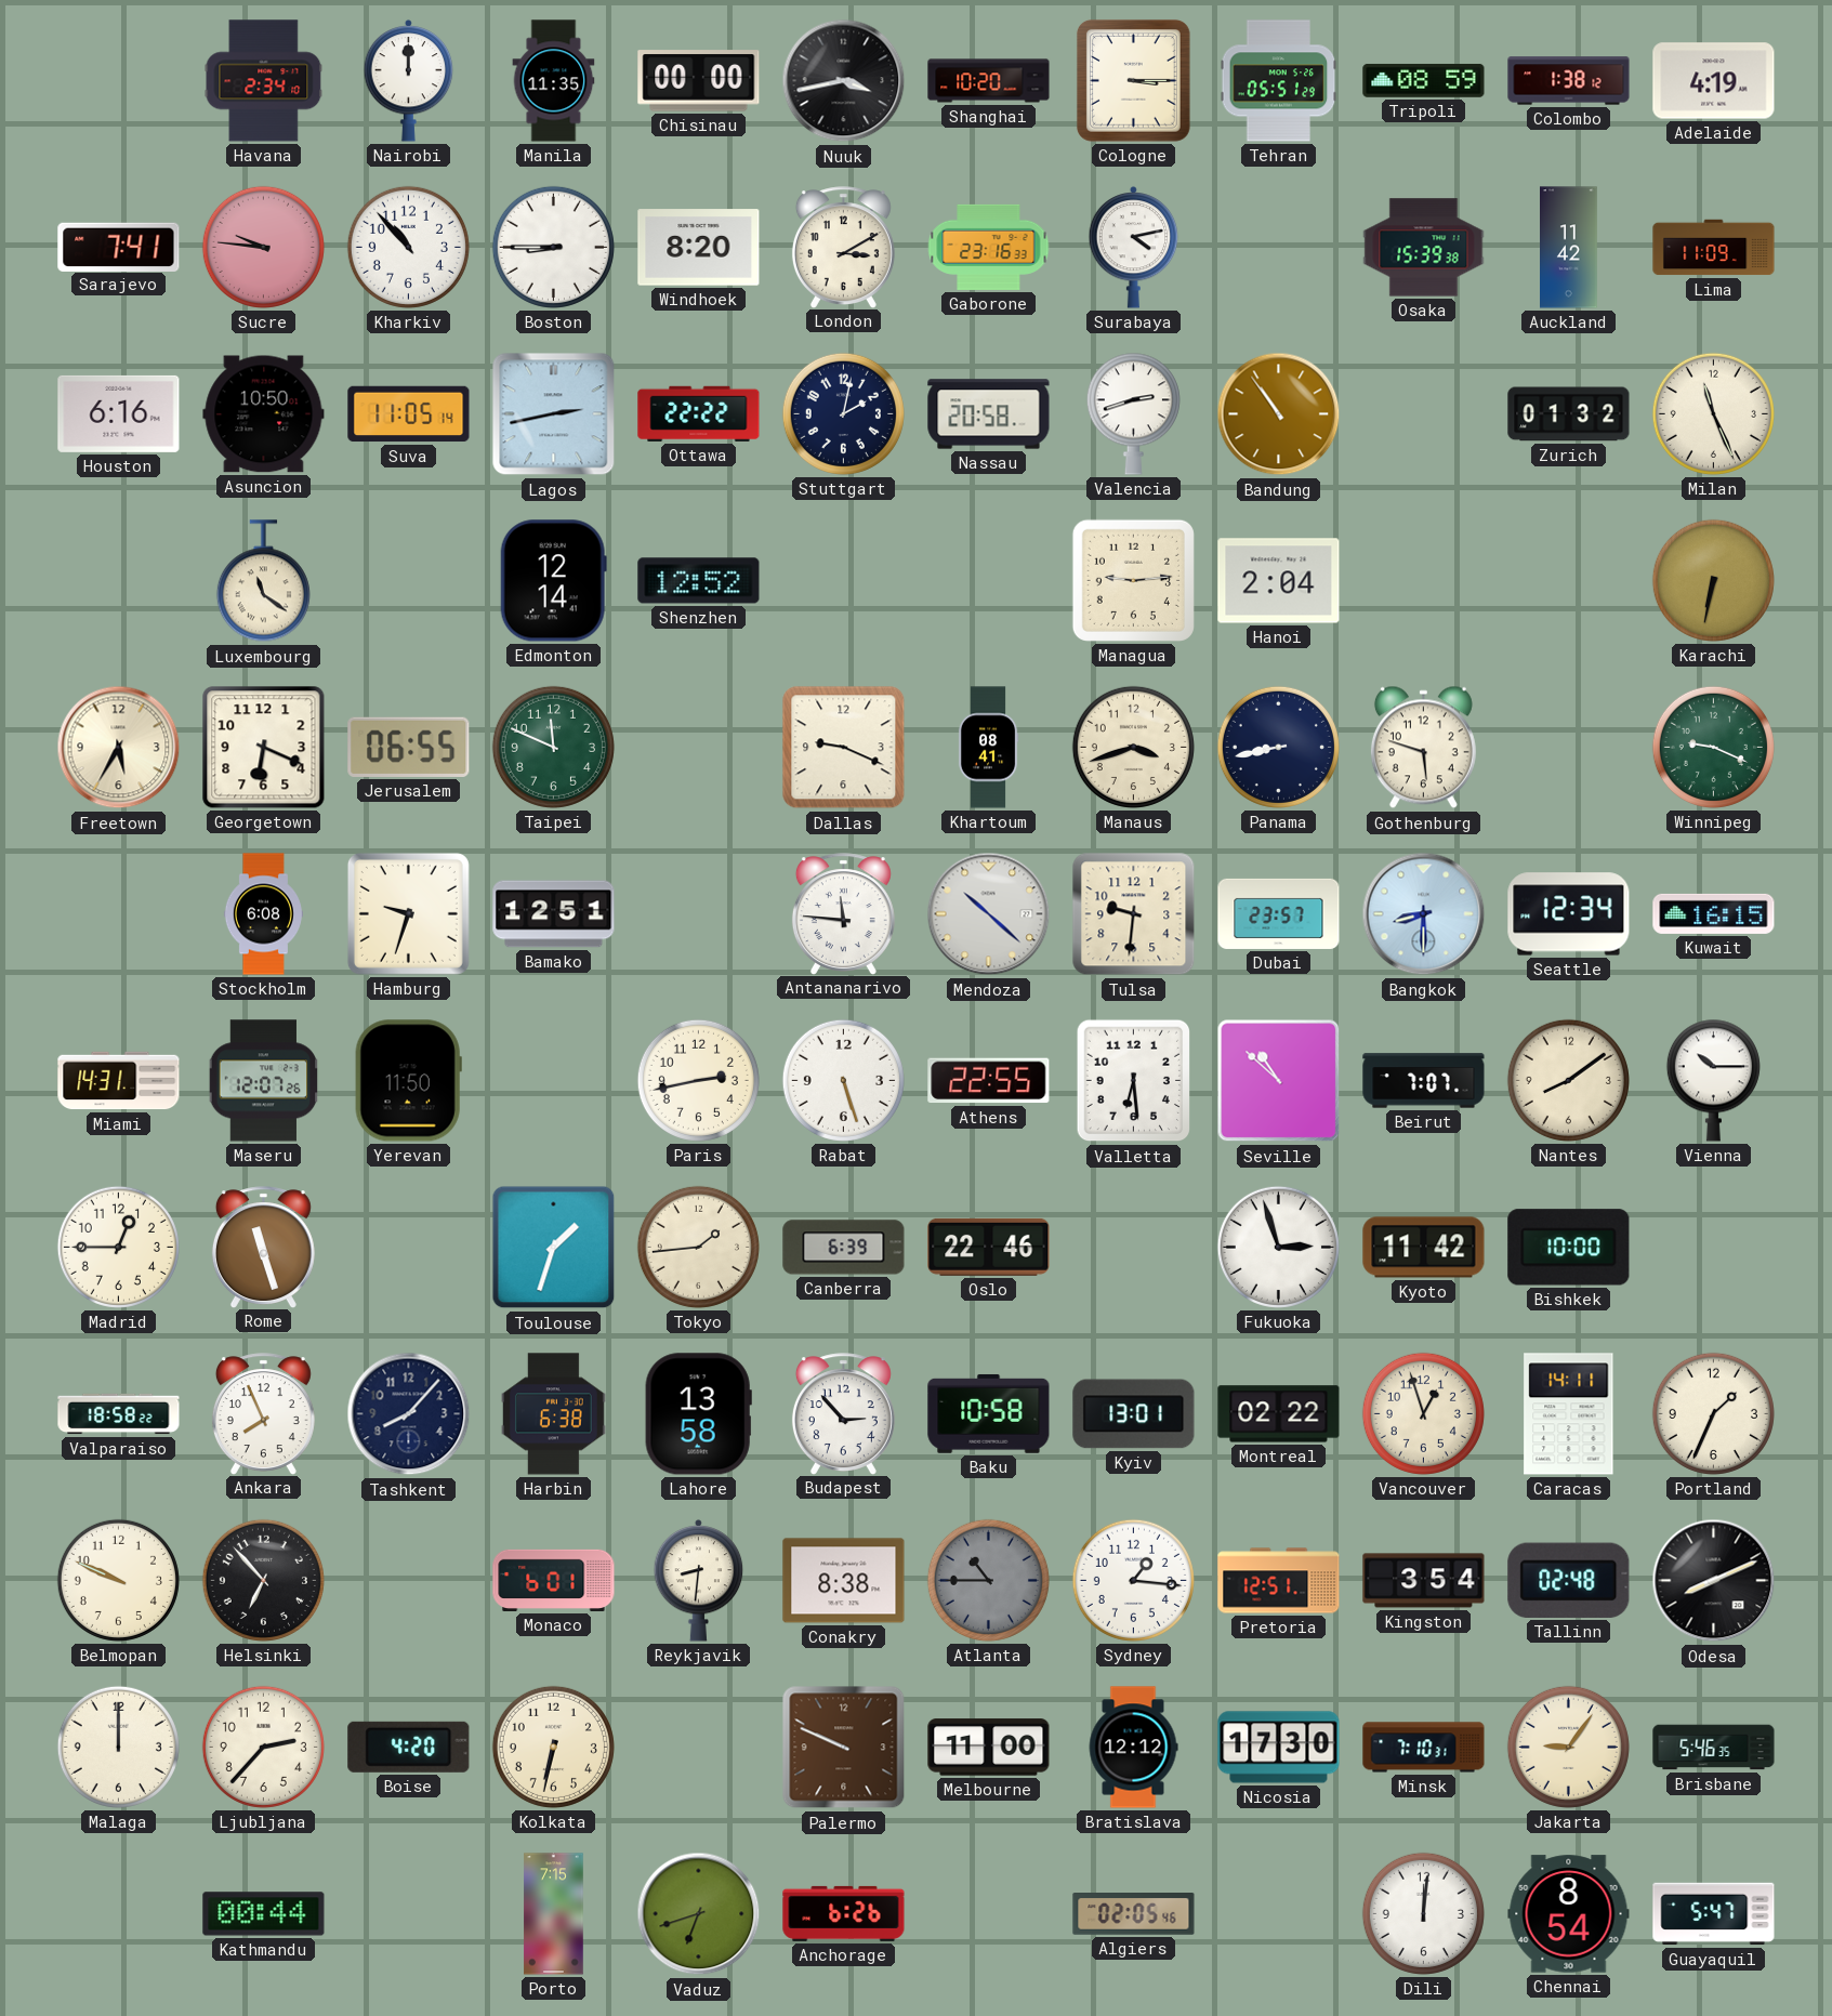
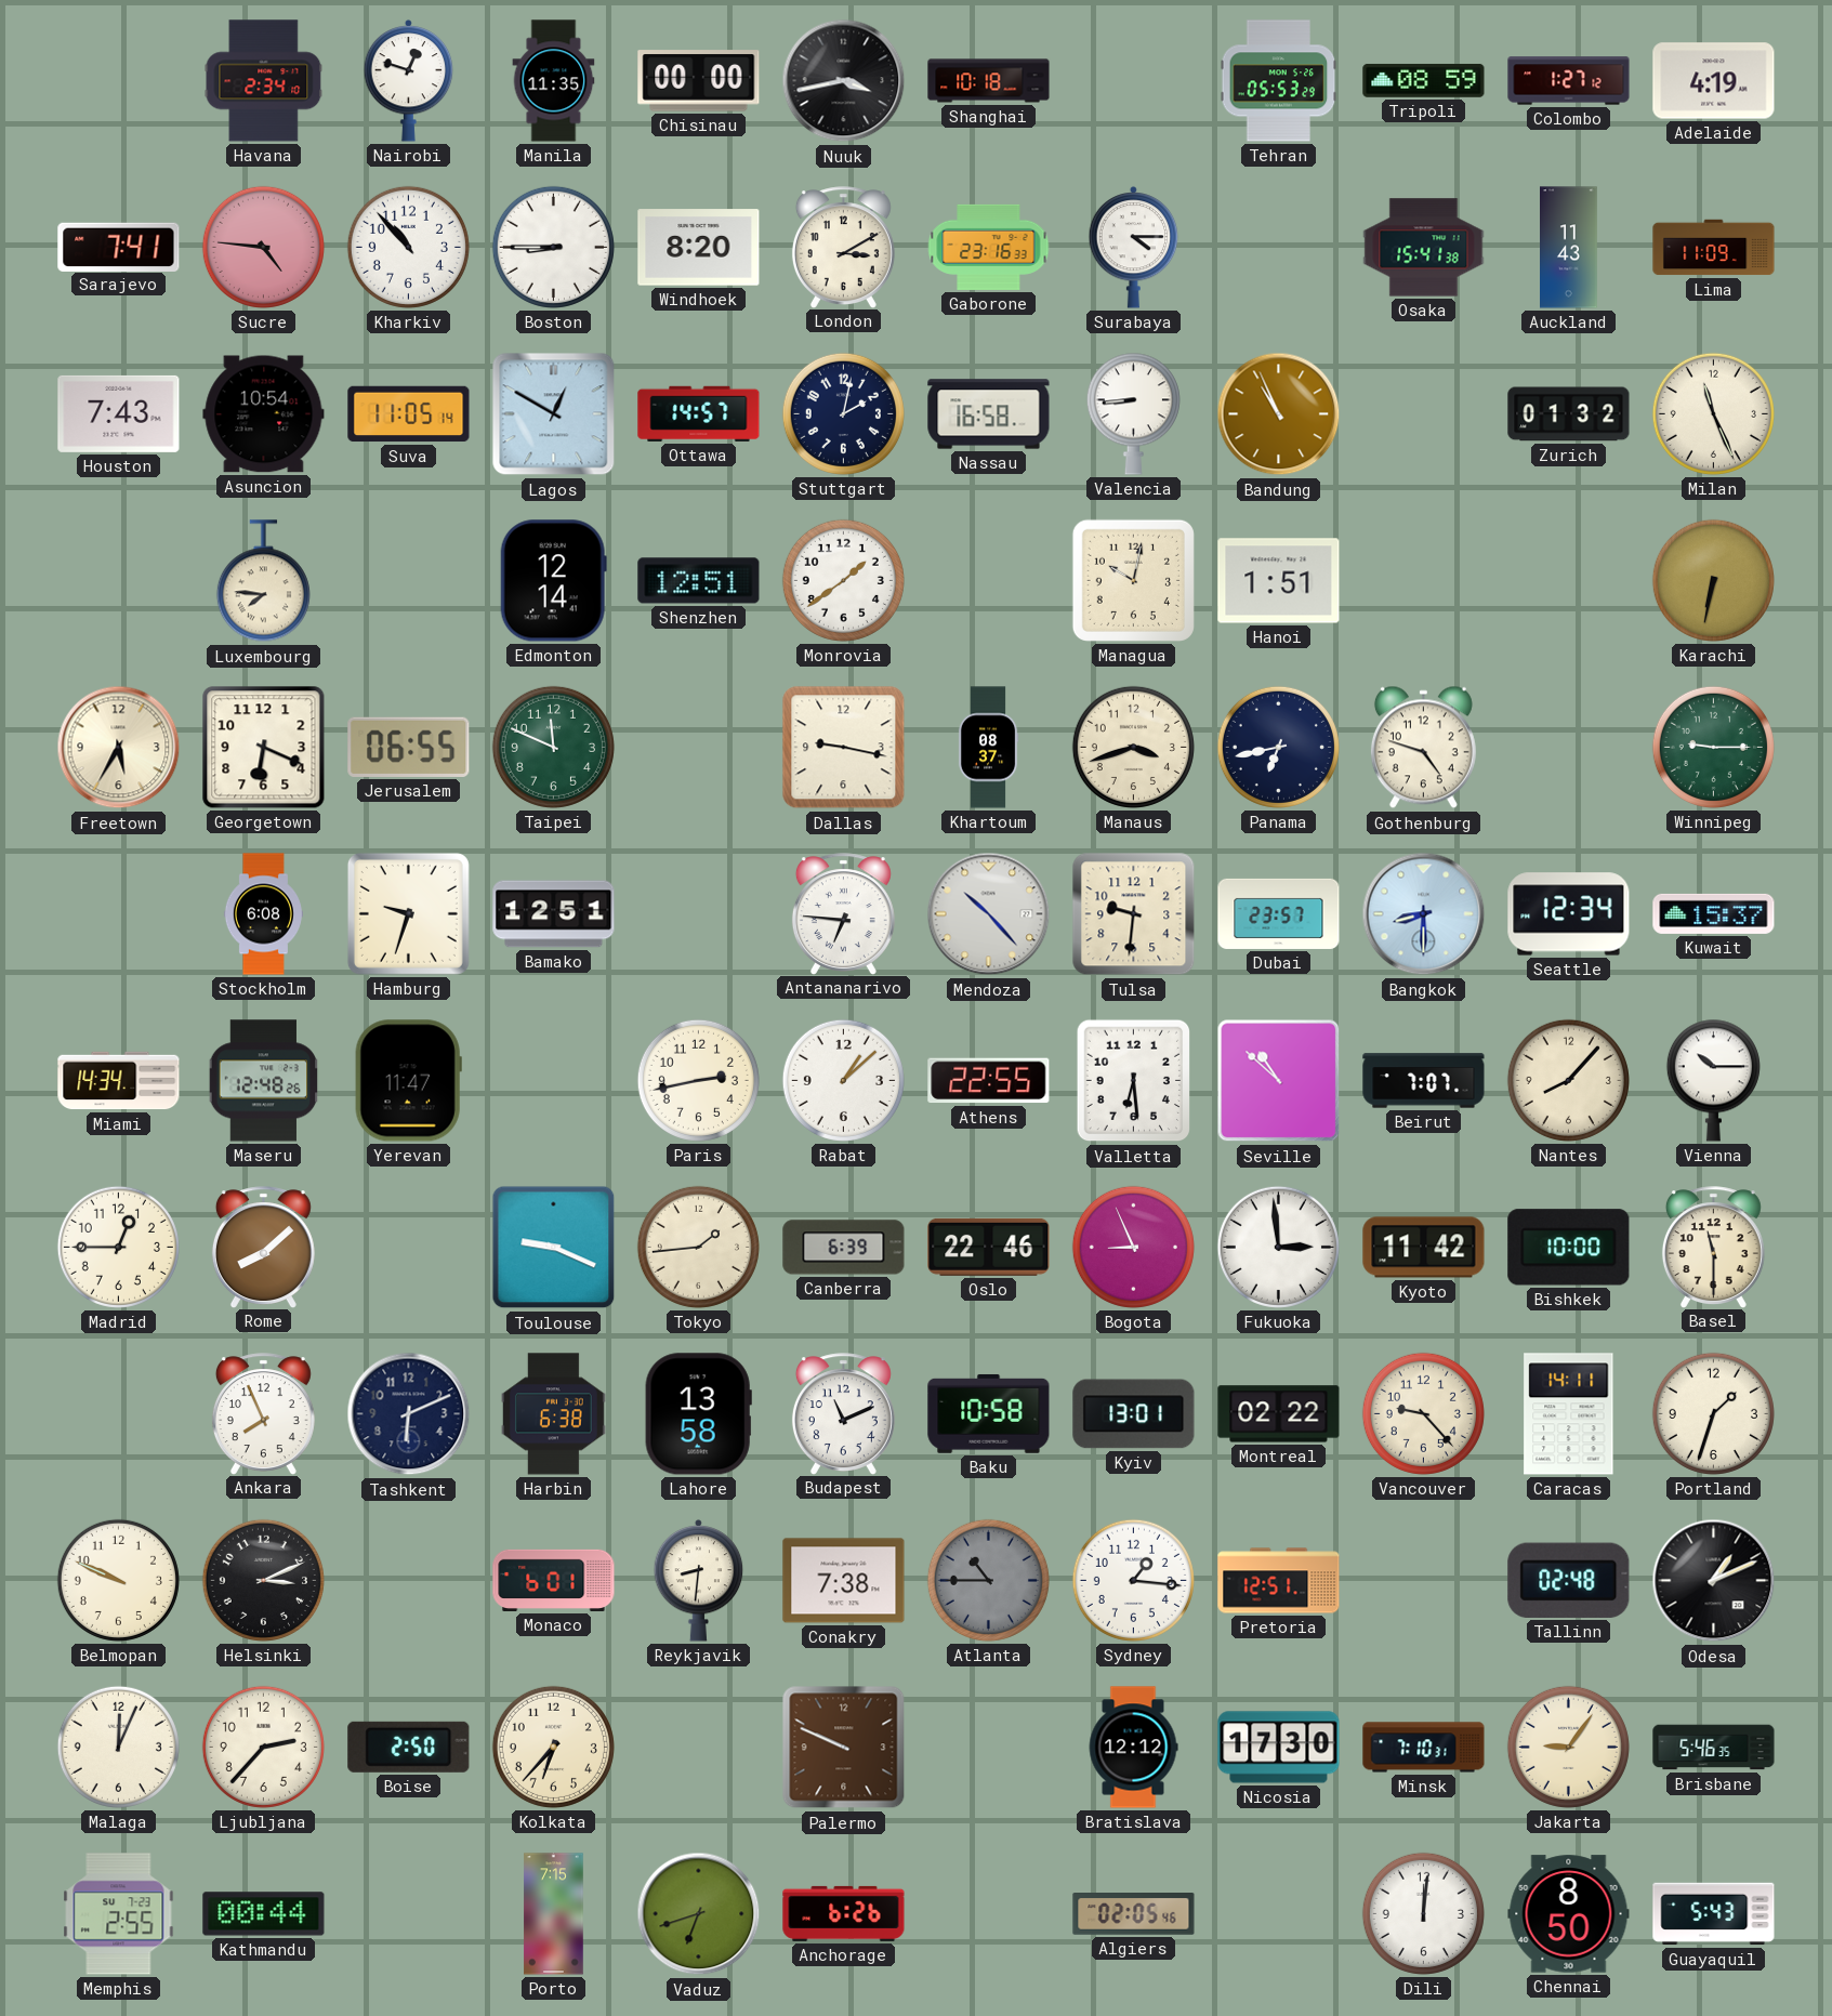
Nairobi: 12:00 -> 12:48 (409, 80)
Shanghai: 10:20 -> 10:18 (989, 81)
Cologne: 3:15 -> none (1133, 80)
Tehran: 05:51 -> 05:53 (1279, 81)
Colombo: 1:38 -> 1:27 (1569, 81)
Sucre: 9:46 -> 4:46 (263, 247)
Surabaya: 4:13 -> 4:15 (1134, 247)
Osaka: 15:39 -> 15:41 (1424, 248)
Auckland: 11:42 -> 11:43 (1569, 248)
Houston: 6:16 -> 7:43 (119, 413)
Asuncion: 10:50 -> 10:54 (264, 414)
Lagos: 2:43 -> 12:50 (554, 414)
Ottawa: 22:22 -> 14:57 (699, 413)
Nassau: 20:58 -> 16:58 (989, 414)
Valencia: 2:42 -> 8:44 (1133, 413)
Bandung: 10:54 -> 10:56 (1279, 414)
Luxembourg: 11:21 -> 7:46 (263, 581)
Shenzhen: 12:52 -> 12:51 (699, 581)
Monrovia: none -> 1:39 (843, 580)
Managua: 9:14 -> 10:02 (1133, 580)
Hanoi: 2:04 -> 1:51 (1279, 581)
Dallas: 9:19 -> 9:17 (844, 748)
Khartoum: 08:41 -> 08:37 (988, 748)
Panama: 8:43 -> 6:43 (1278, 747)
Gothenburg: 5:48 -> 4:48 (1423, 748)
Winnipeg: 9:19 -> 9:15 (1713, 747)
Antananarivo: 11:46 -> 6:46 (843, 913)
Mendoza: 10:22 -> 10:23 (989, 914)
Kuwait: 16:15 -> 15:37 (1714, 913)
Miami: 14:31 -> 14:34 (119, 1081)
Maseru: 12:07 -> 12:48 (264, 1081)
Yerevan: 11:50 -> 11:47 (408, 1081)
Rabat: 5:27 -> 1:08 (843, 1080)
Nantes: 8:09 -> 8:07 (1568, 1080)
Rome: 11:27 -> 8:08 (263, 1247)
Toulouse: 1:33 -> 9:19 (554, 1248)
Bogota: none -> 8:56 (1133, 1247)
Fukuoka: 2:57 -> 2:59 (1278, 1247)
Basel: none -> 11:30 (1713, 1247)
Valparaiso: 18:58 -> none (119, 1414)
Tashkent: 8:07 -> 6:11 (409, 1414)
Budapest: 2:53 -> 11:11 (843, 1413)
Vancouver: 12:57 -> 9:23 (1423, 1413)
Portland: 1:34 -> 1:33 (1713, 1413)
Helsinki: 6:53 -> 3:11 (263, 1580)
Conakry: 8:38 -> 7:38 (844, 1581)
Kingston: 3:54 -> none (1424, 1581)
Odesa: 8:11 -> 1:11 (1714, 1581)
Malaga: 12:00 -> 12:04 (118, 1747)
Boise: 4:20 -> 2:50 (409, 1747)
Kolkata: 6:32 -> 6:37 (553, 1747)
Melbourne: 11:00 -> none (989, 1748)
Memphis: none -> 2:55 (119, 1914)
Chennai: 8:54 -> 8:50 (1569, 1914)
Guayaquil: 5:47 -> 5:43 (1714, 1914)
